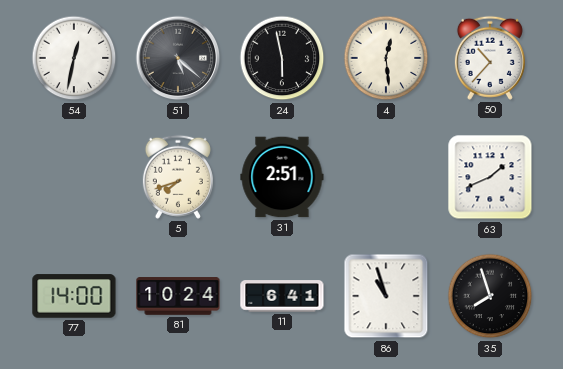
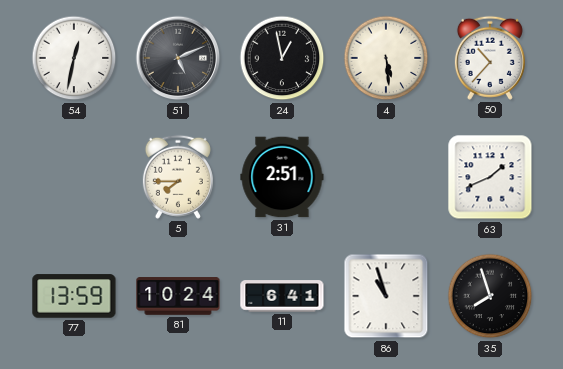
51: 5:22 -> 5:11 (178, 58)
24: 5:58 -> 12:58 (282, 58)
4: 12:29 -> 5:29 (386, 58)
5: 7:42 -> 7:45 (178, 177)
77: 14:00 -> 13:59 (74, 296)
